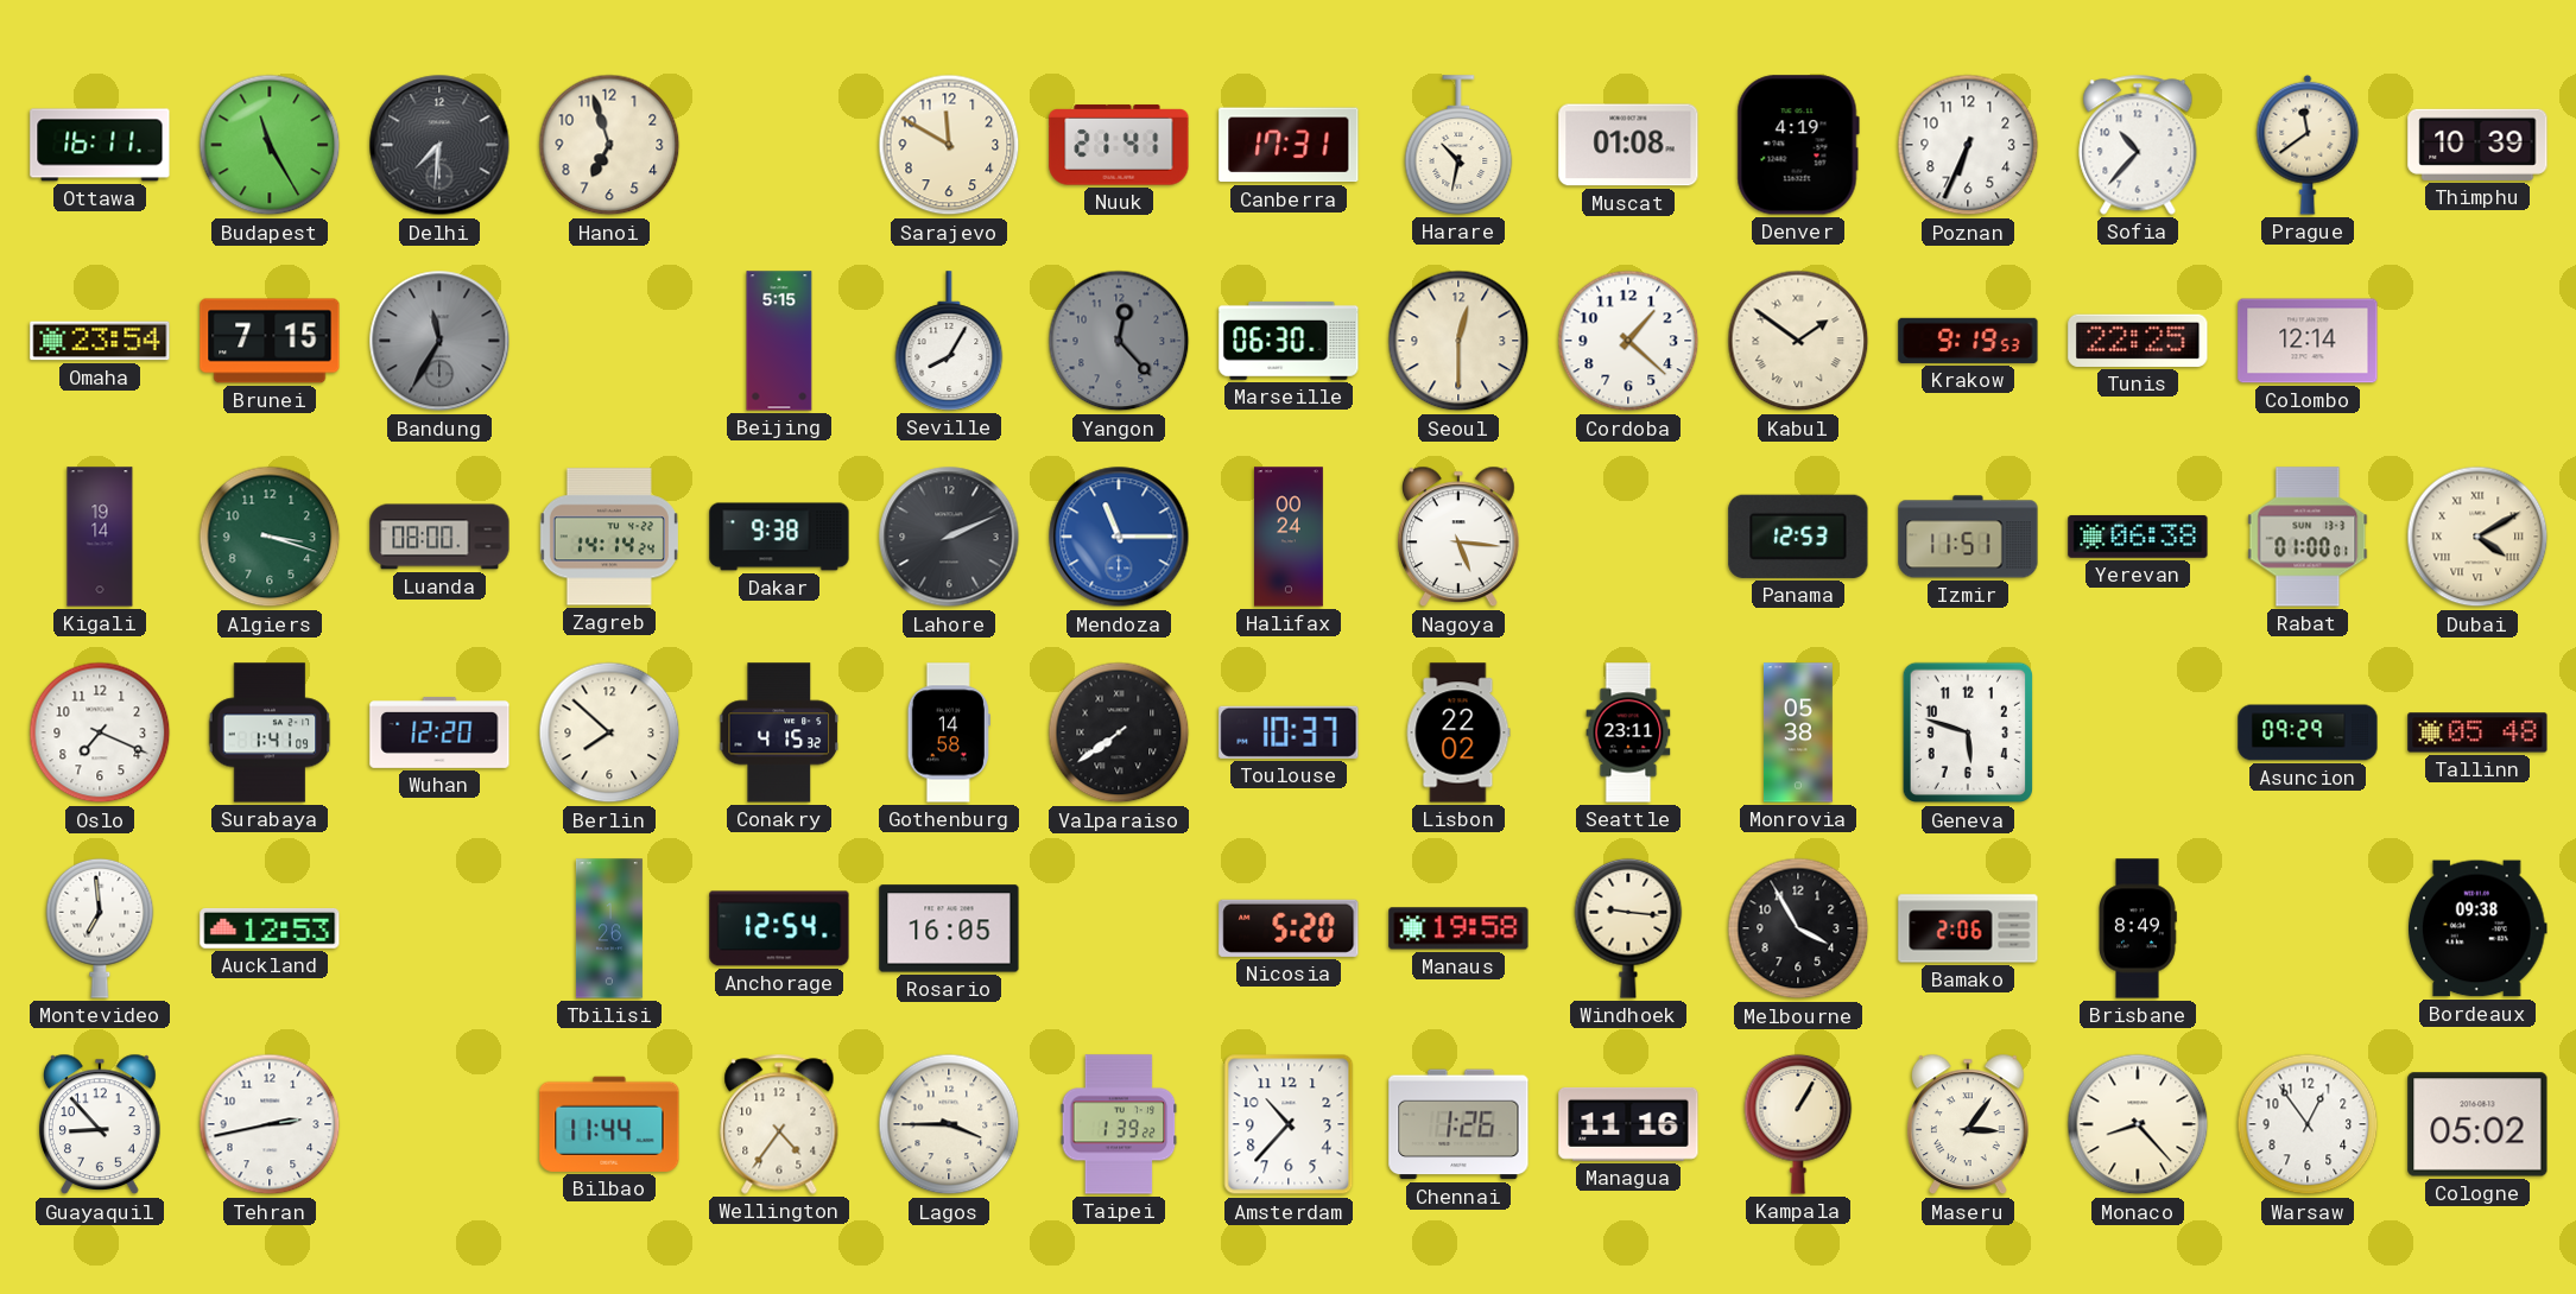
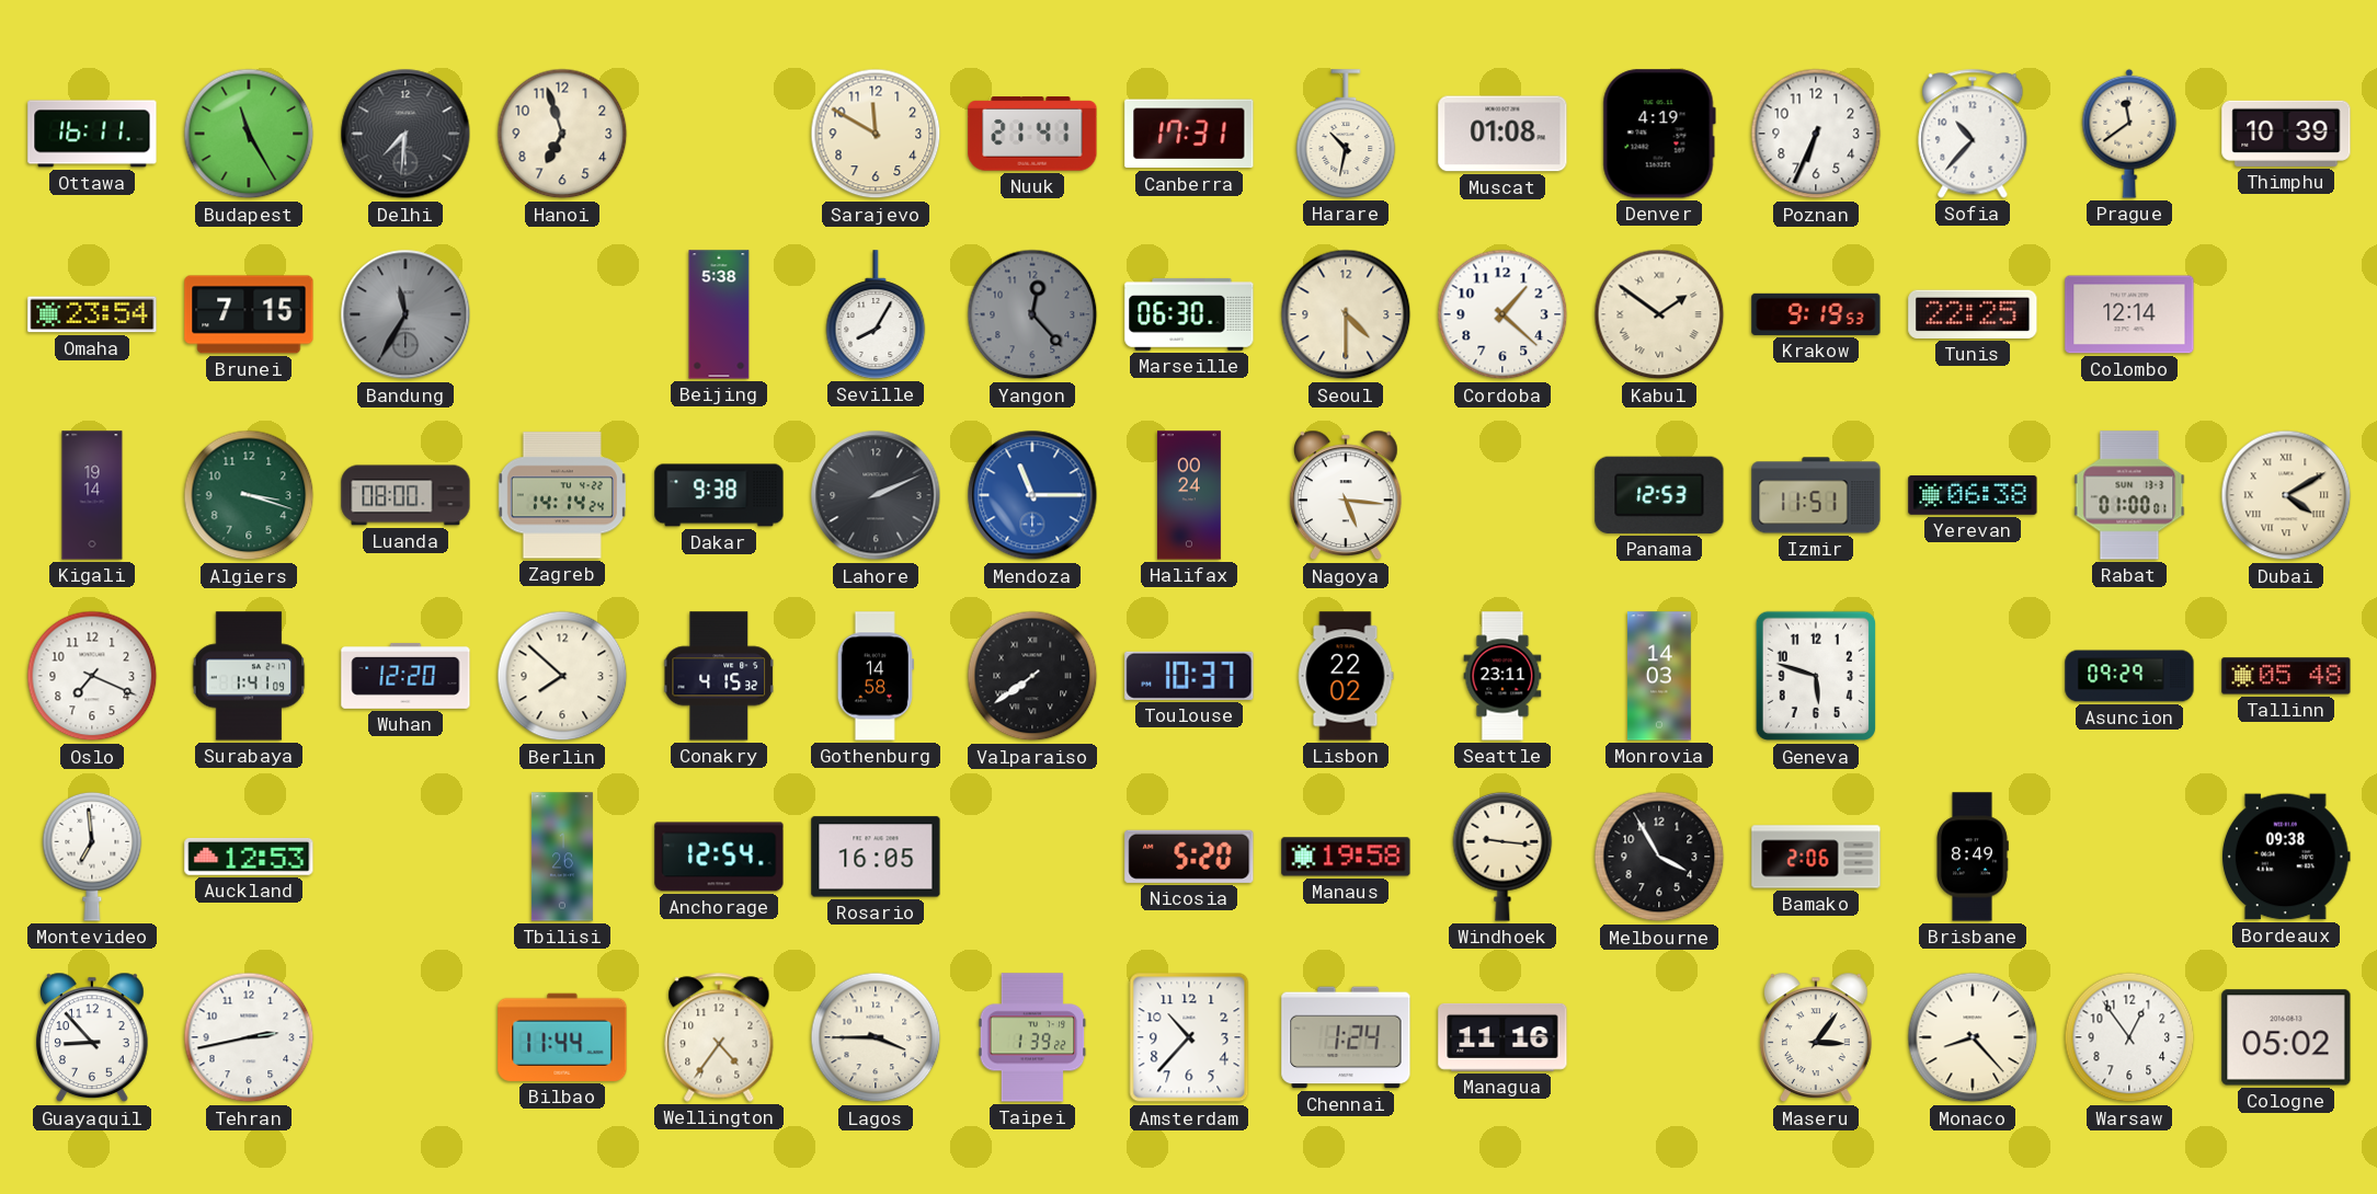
Beijing: 5:15 -> 5:38 (719, 314)
Seoul: 12:30 -> 4:30 (1346, 314)
Monrovia: 05:38 -> 14:03 (1659, 676)
Chennai: 1:26 -> 1:24 (1346, 1037)
Kampala: 1:05 -> none (1798, 1124)
